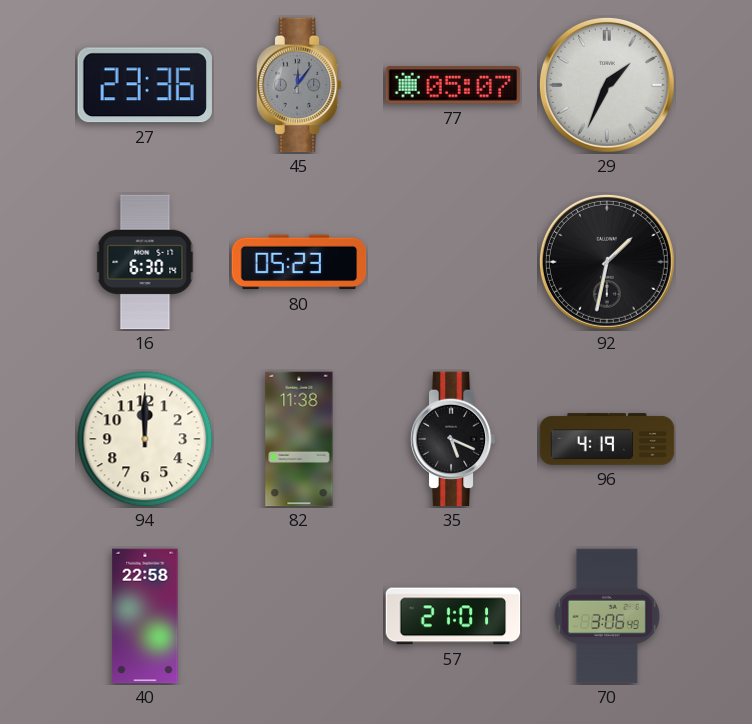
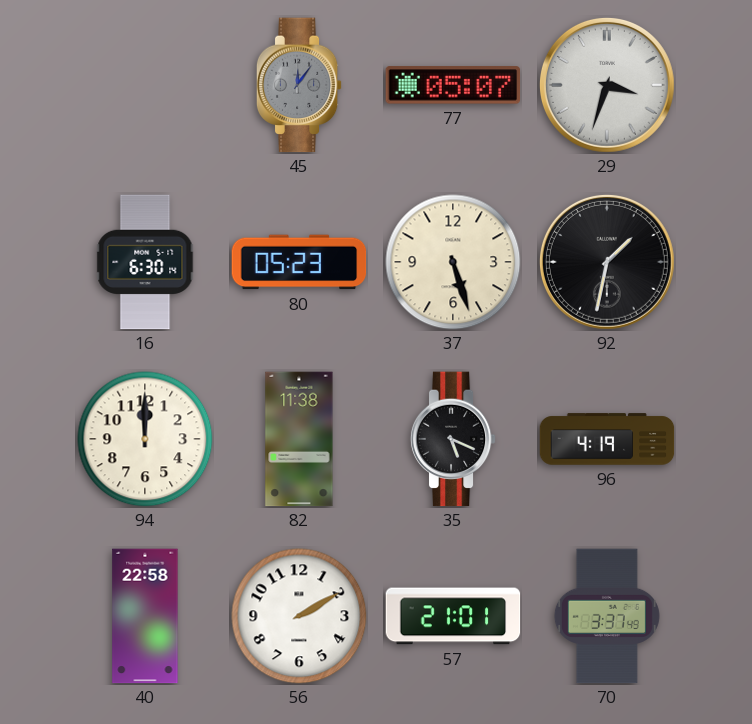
27: 23:36 -> none (145, 85)
29: 1:34 -> 3:33 (607, 85)
37: none -> 5:27 (453, 262)
56: none -> 2:10 (299, 616)
70: 3:06 -> 3:37 (607, 616)
